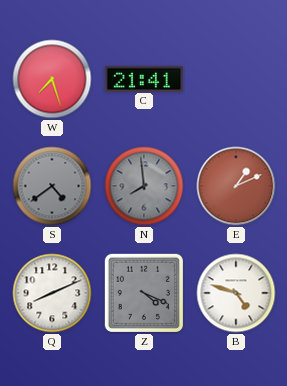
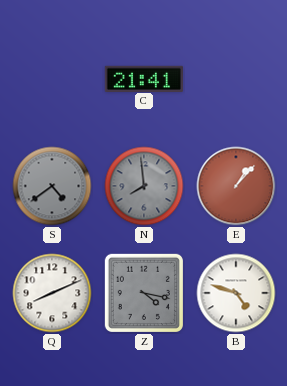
W: 7:27 -> none (52, 79)
E: 1:11 -> 1:07 (236, 186)
Z: 4:19 -> 4:17 (144, 293)
